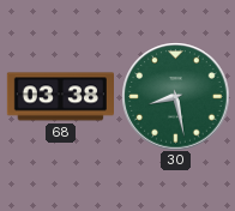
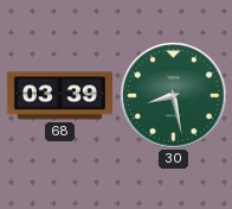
68: 03:38 -> 03:39 (59, 96)
